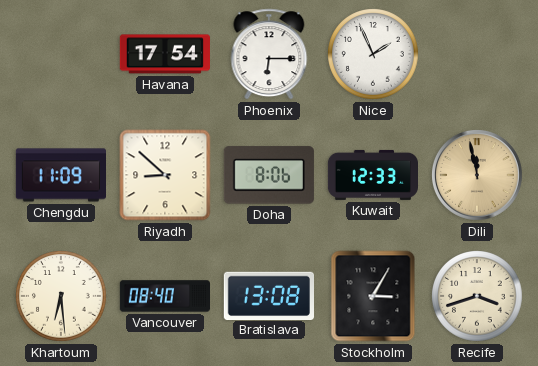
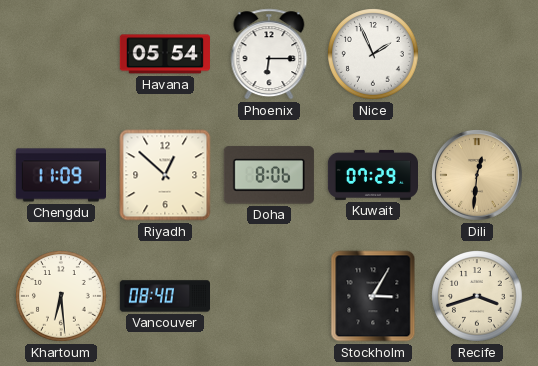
Havana: 17:54 -> 05:54 (164, 54)
Riyadh: 8:52 -> 12:52 (165, 175)
Kuwait: 12:33 -> 07:29 (373, 175)
Dili: 11:58 -> 12:31 (478, 176)
Bratislava: 13:08 -> none (268, 295)
